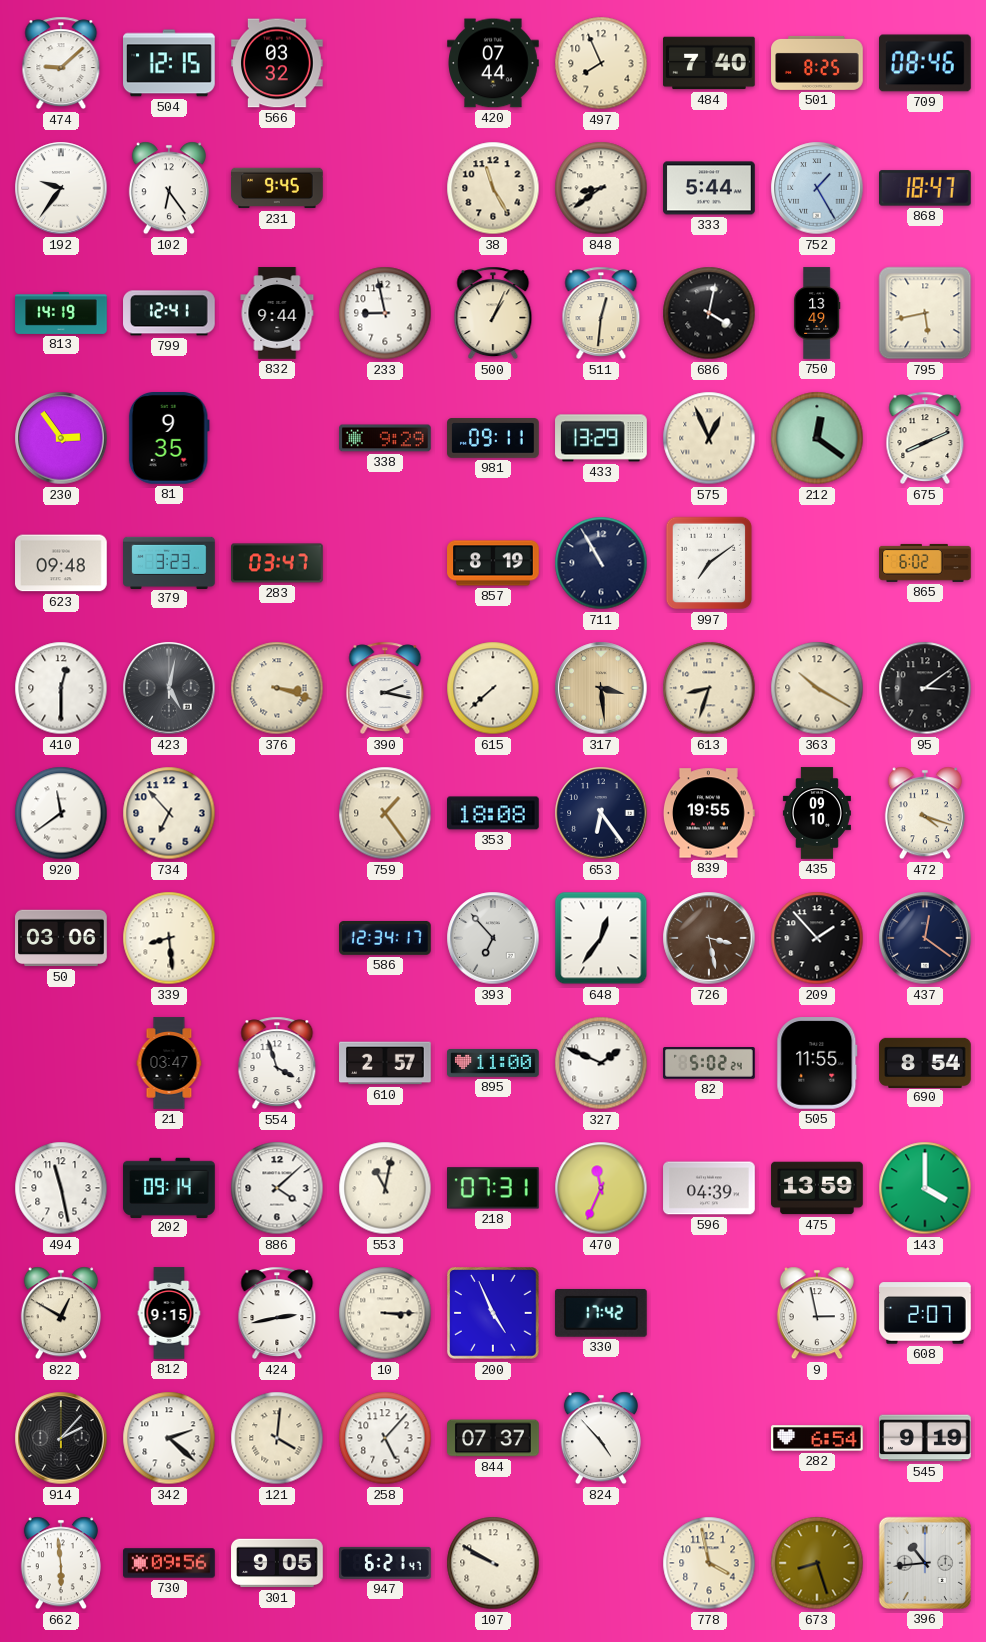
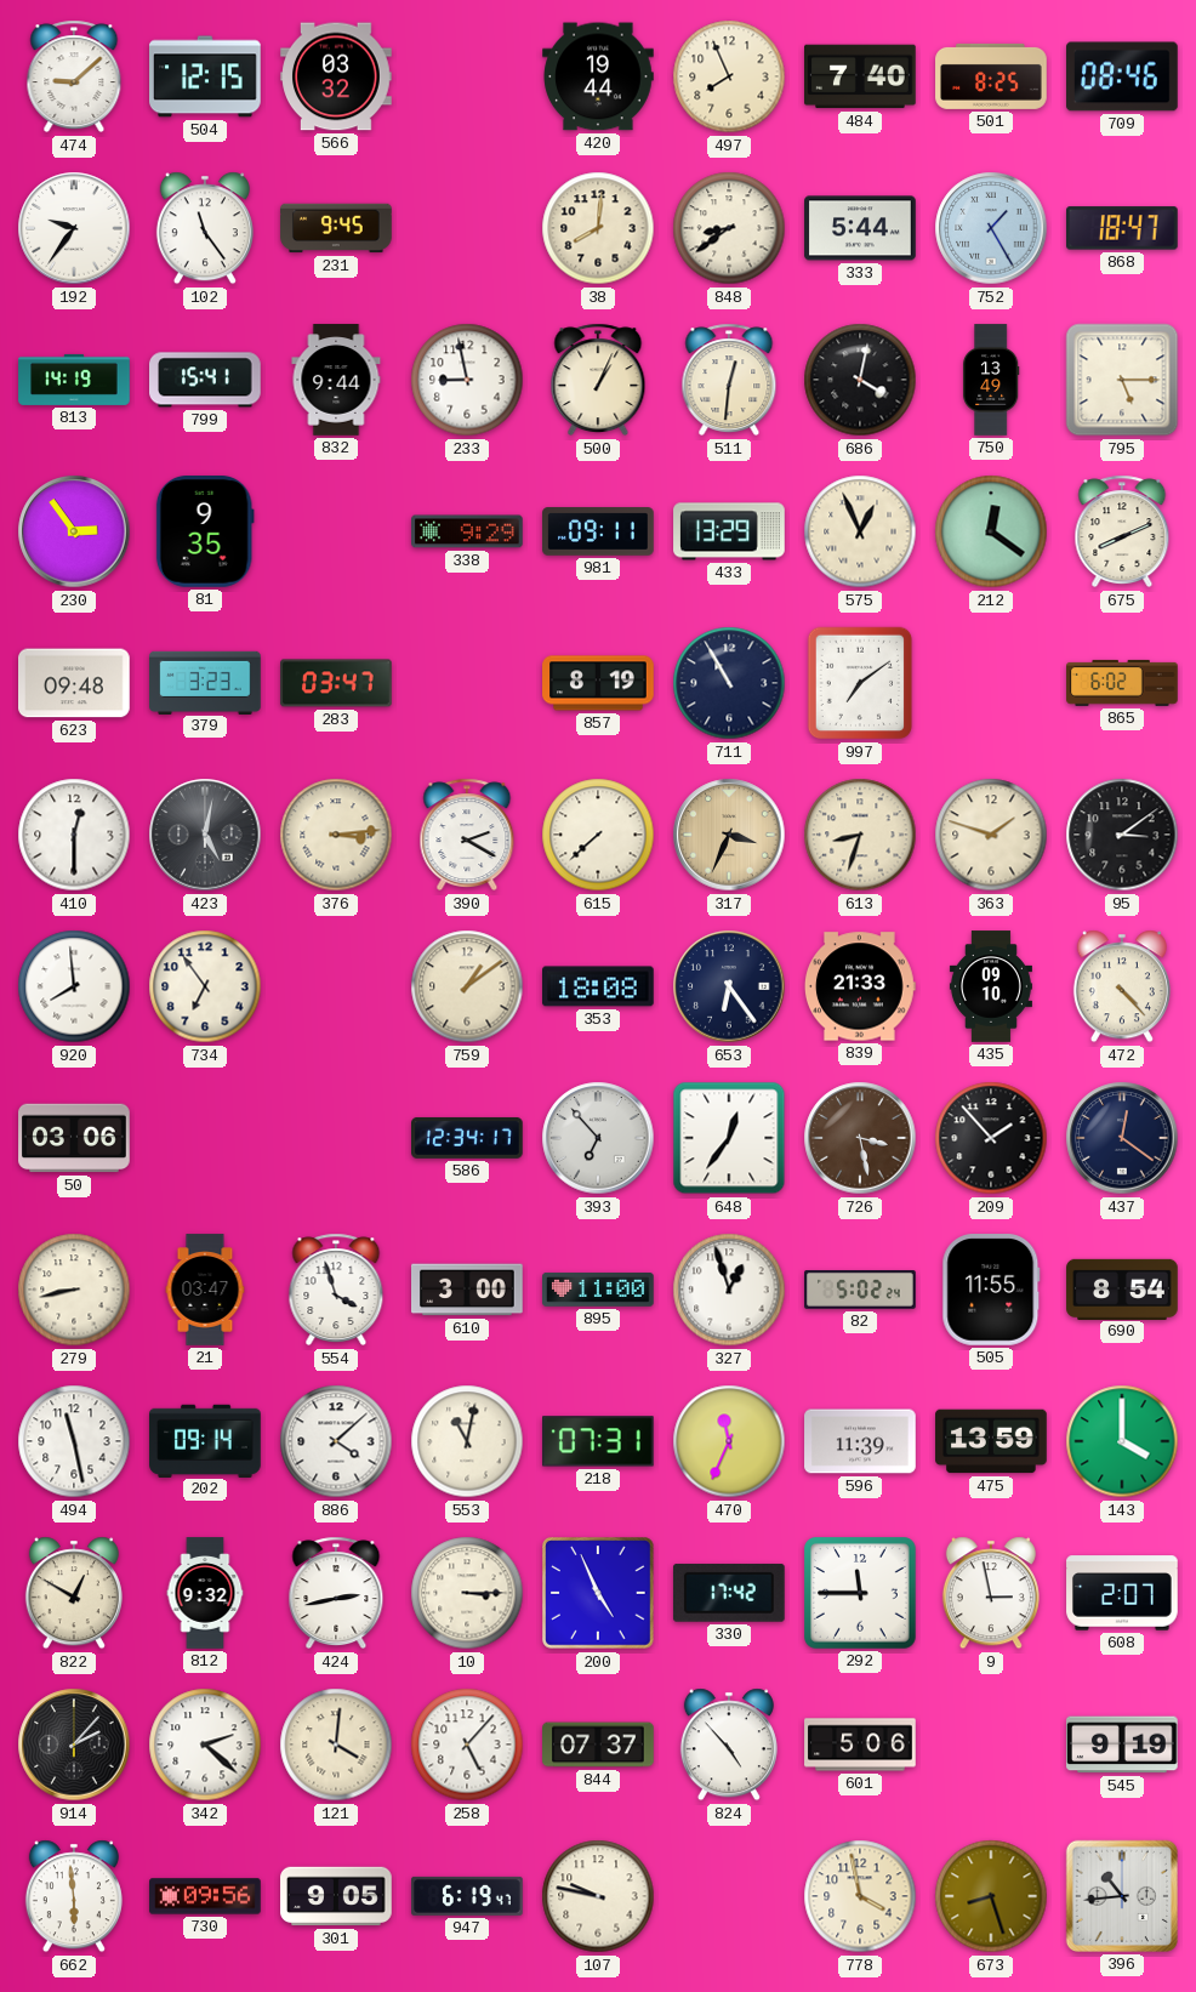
420: 07:44 -> 19:44 (598, 76)
102: 6:24 -> 11:24 (205, 228)
38: 11:25 -> 8:01 (598, 228)
799: 12:41 -> 15:41 (205, 380)
795: 5:43 -> 5:15 (1122, 380)
376: 3:18 -> 3:14 (336, 835)
390: 2:17 -> 2:20 (467, 835)
317: 3:29 -> 3:34 (729, 835)
363: 10:20 -> 1:48 (991, 835)
920: 11:39 -> 7:59 (74, 986)
734: 6:53 -> 6:54 (205, 986)
759: 1:24 -> 1:09 (467, 986)
839: 19:55 -> 21:33 (861, 986)
472: 4:18 -> 4:23 (1122, 986)
339: 8:29 -> none (169, 938)
279: none -> 8:43 (74, 1290)
610: 2:57 -> 3:00 (468, 1290)
327: 1:49 -> 12:57 (729, 1290)
596: 04:39 -> 11:39 (860, 1441)
812: 9:15 -> 9:32 (205, 1593)
292: none -> 11:45 (861, 1594)
601: none -> 5:06 (860, 1745)
282: 6:54 -> none (817, 1438)
947: 6:21 -> 6:19 (467, 1896)
107: 9:50 -> 9:47 (598, 1896)
